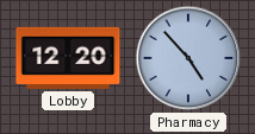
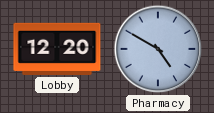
Pharmacy: 4:53 -> 4:50 (158, 49)
